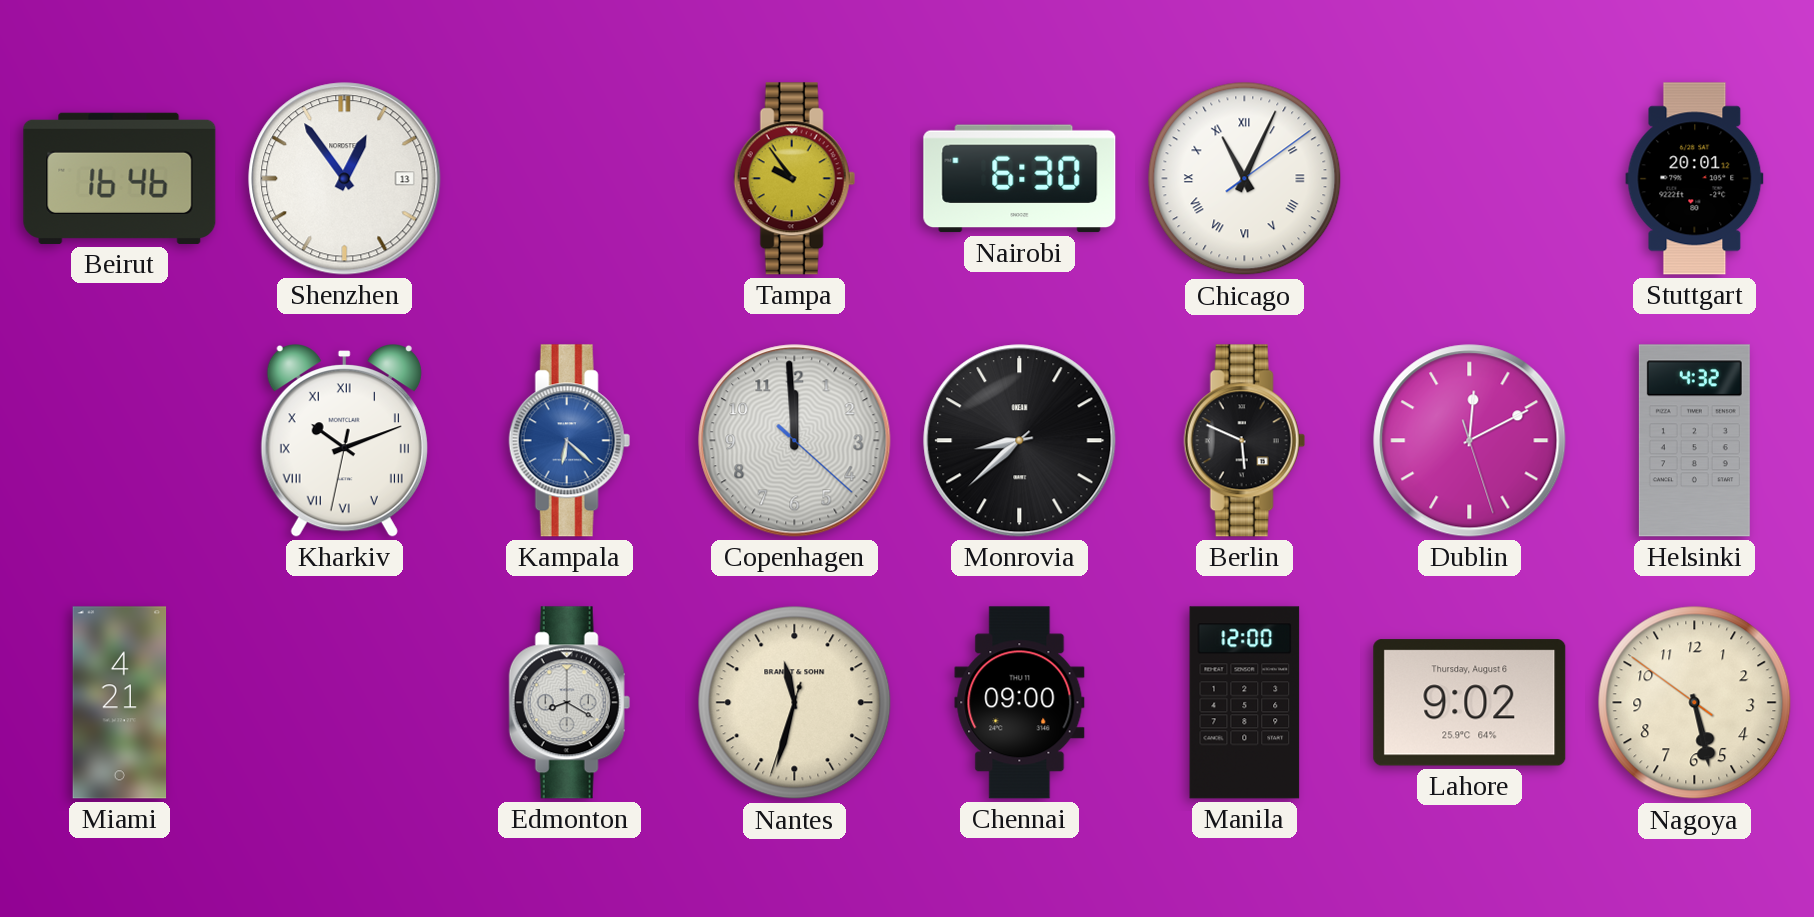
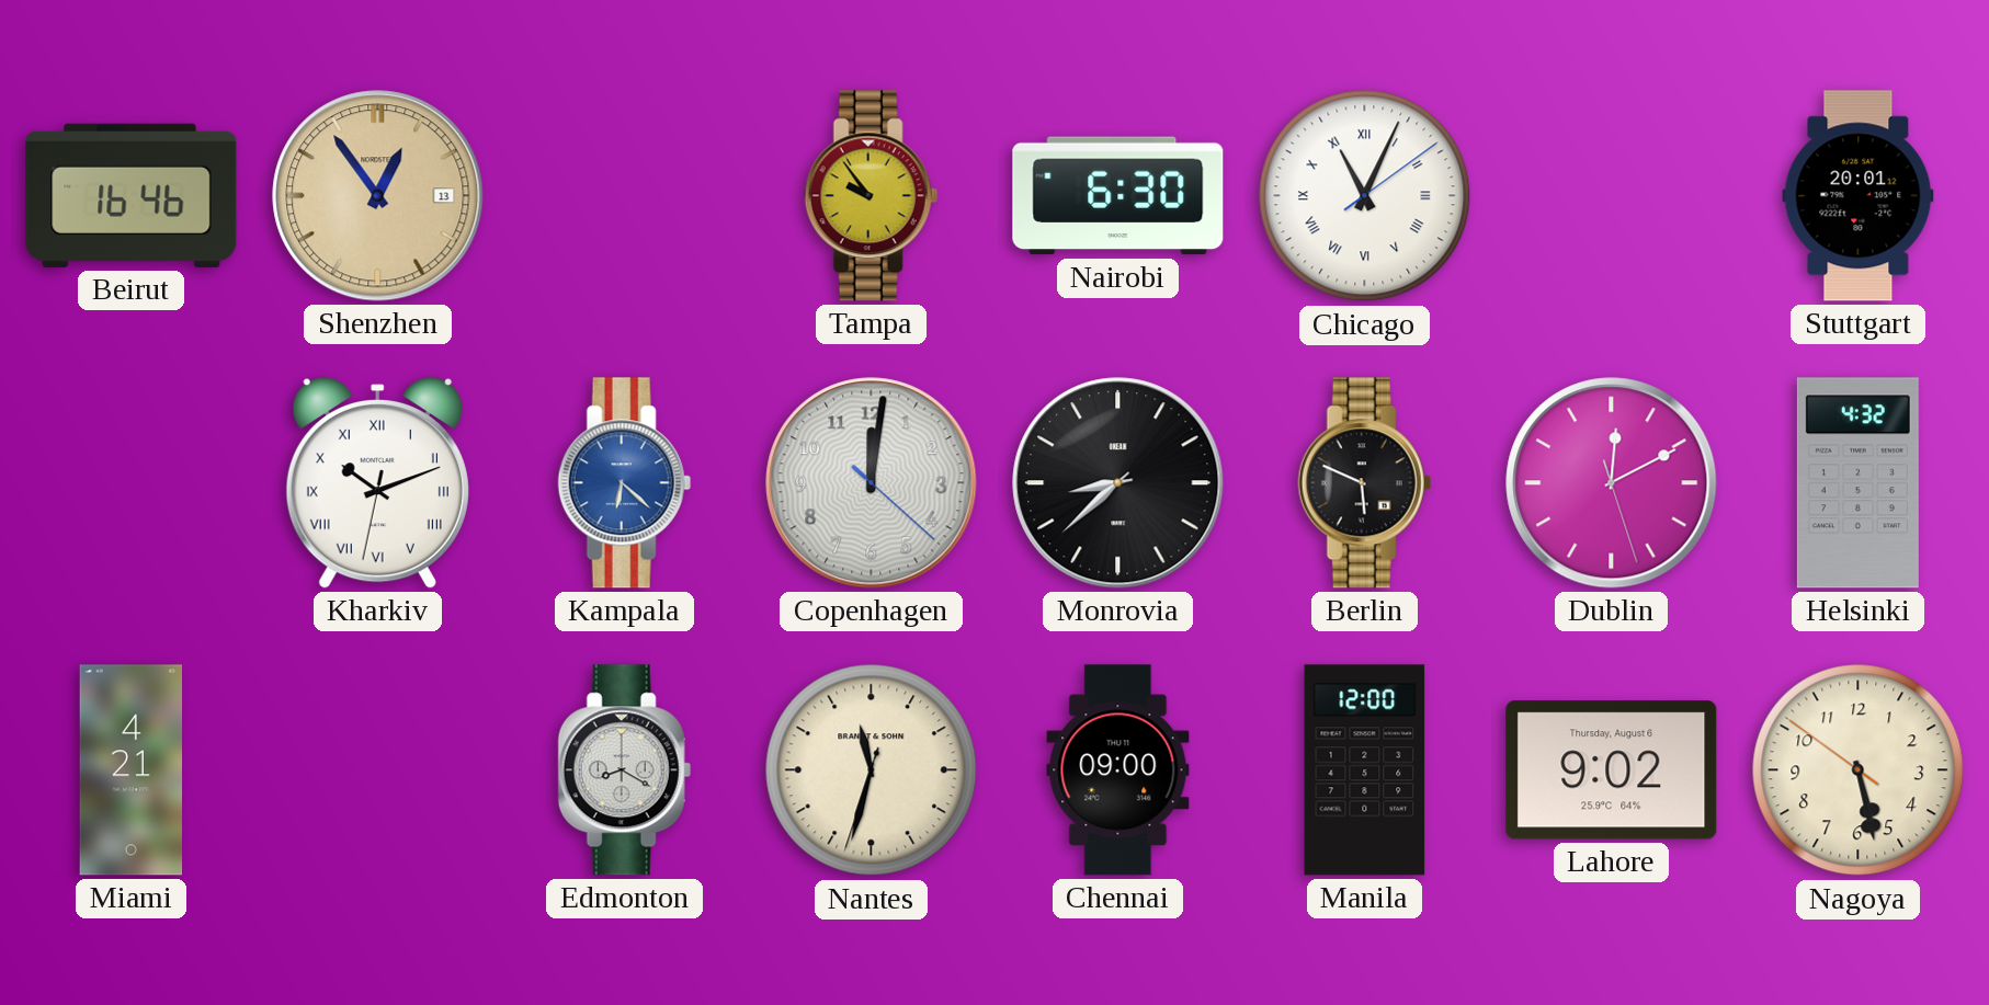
Shenzhen dial: white -> champagne (378, 196)
Copenhagen: 11:59 -> 12:01 (872, 483)
